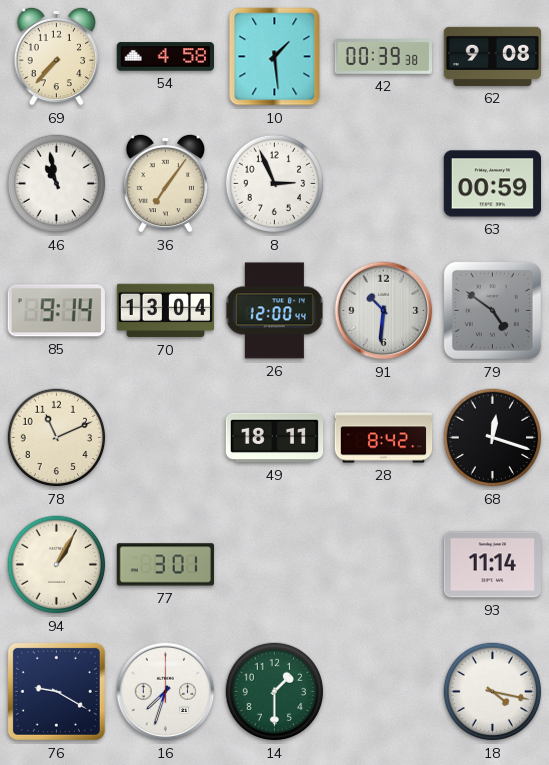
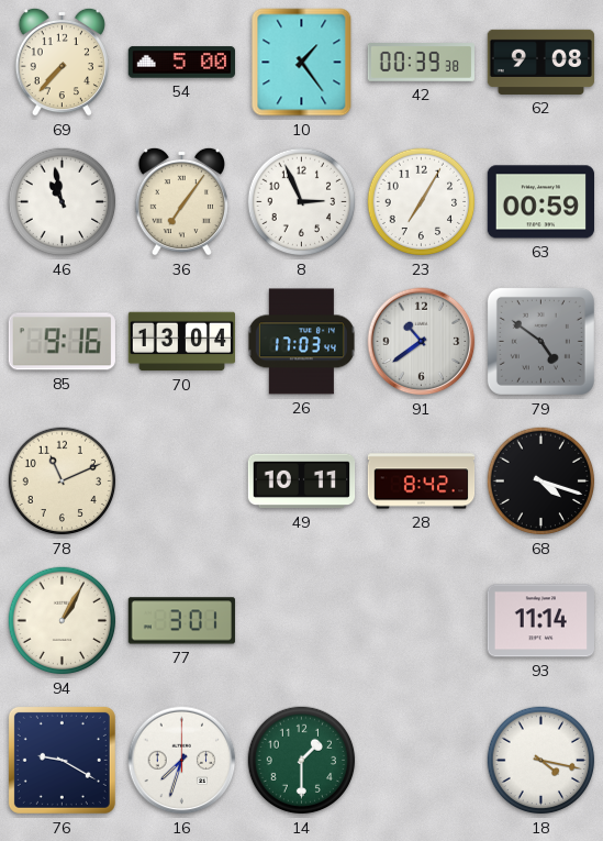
54: 4:58 -> 5:00 (181, 63)
10: 1:29 -> 1:24 (302, 63)
23: none -> 7:05 (422, 202)
85: 9:14 -> 9:16 (62, 342)
26: 12:00 -> 17:03 (301, 342)
91: 10:31 -> 10:39 (422, 342)
49: 18:11 -> 10:11 (302, 482)
68: 12:18 -> 4:18 (541, 482)
